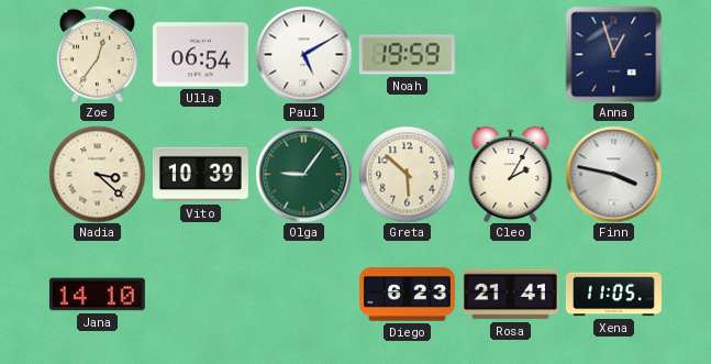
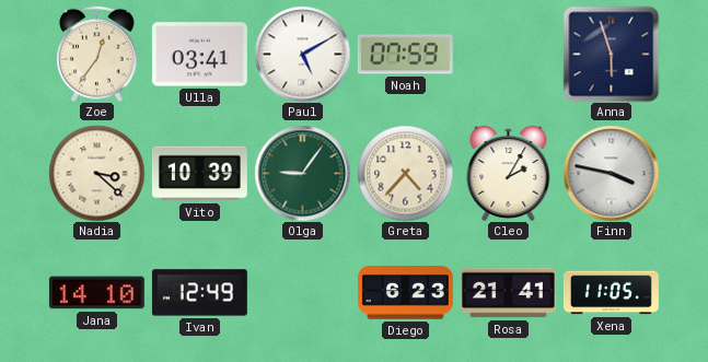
Ulla: 06:54 -> 03:41 (199, 55)
Noah: 19:59 -> 07:59 (405, 55)
Anna: 12:57 -> 5:57 (611, 54)
Greta: 5:52 -> 4:37 (405, 173)
Ivan: none -> 12:49 (199, 293)
